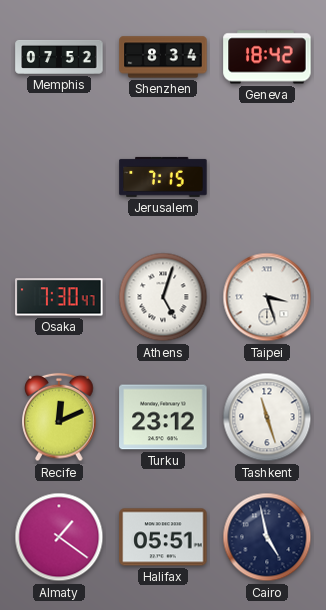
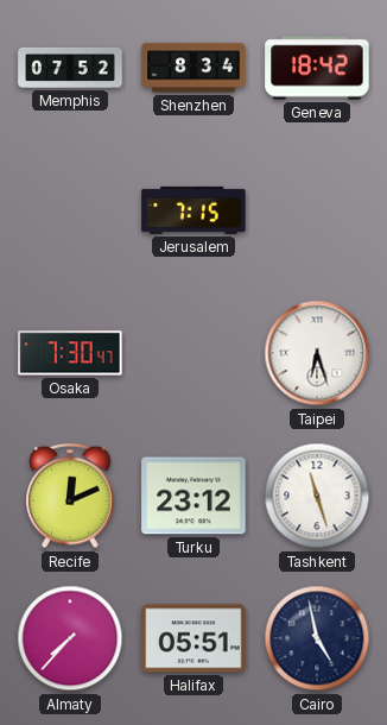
Athens: 5:03 -> none (163, 297)
Taipei: 3:27 -> 6:27 (317, 353)
Almaty: 1:21 -> 7:37 (70, 638)
